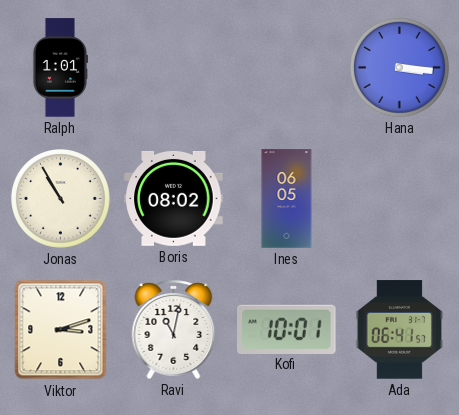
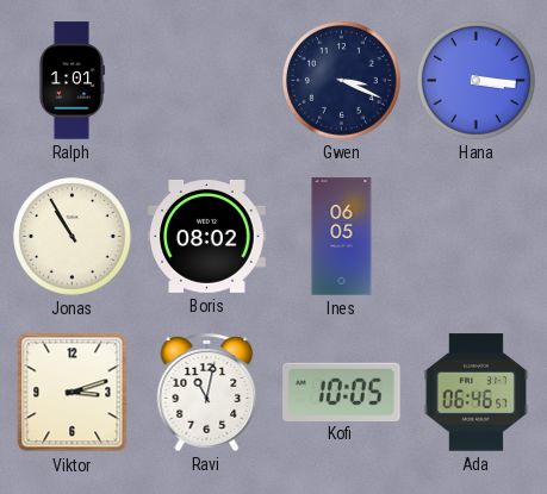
Gwen: none -> 3:19 (342, 81)
Kofi: 10:01 -> 10:05 (342, 392)
Ada: 06:41 -> 06:46 (475, 393)
